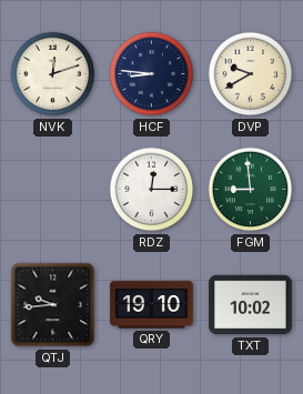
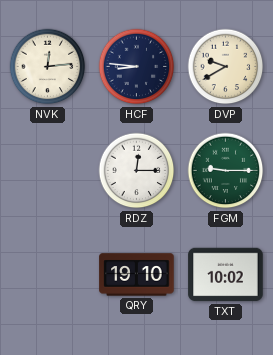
NVK: 12:12 -> 12:14 (48, 67)
FGM: 8:59 -> 9:15 (226, 171)
QTJ: 9:44 -> none (53, 305)
